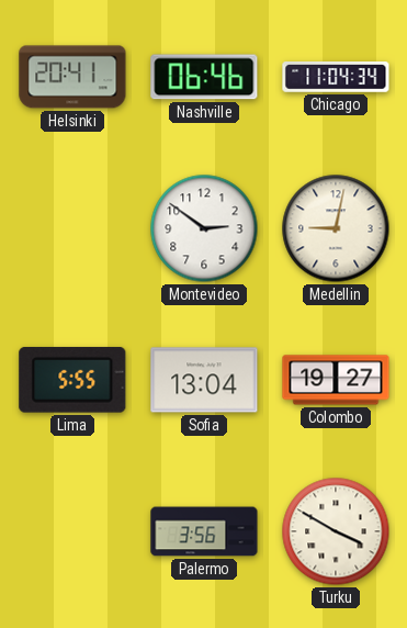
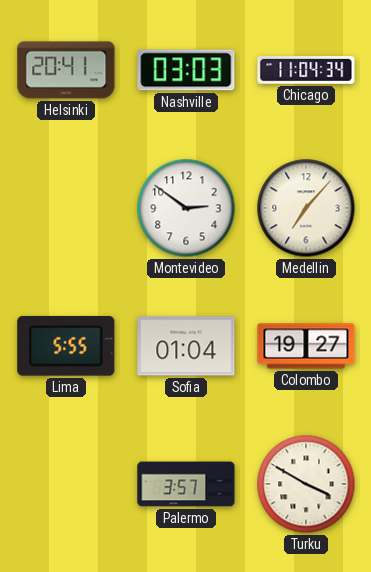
Nashville: 06:46 -> 03:03 (186, 70)
Medellin: 9:02 -> 7:07 (306, 208)
Sofia: 13:04 -> 01:04 (186, 346)
Palermo: 3:56 -> 3:57 (186, 484)
